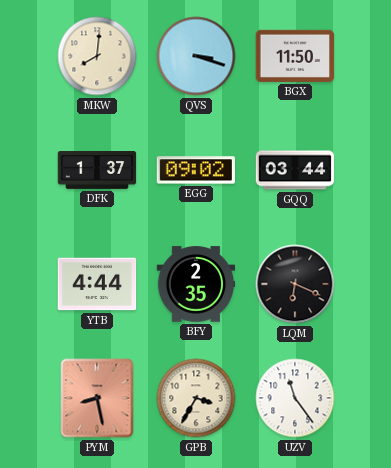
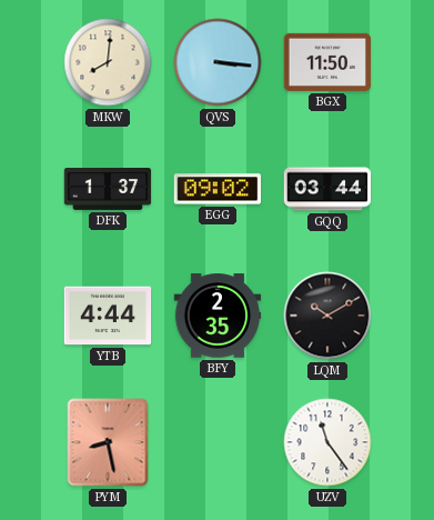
QVS: 3:18 -> 3:16 (218, 62)
LQM: 6:19 -> 10:10 (327, 316)
GPB: 3:35 -> none (196, 398)
